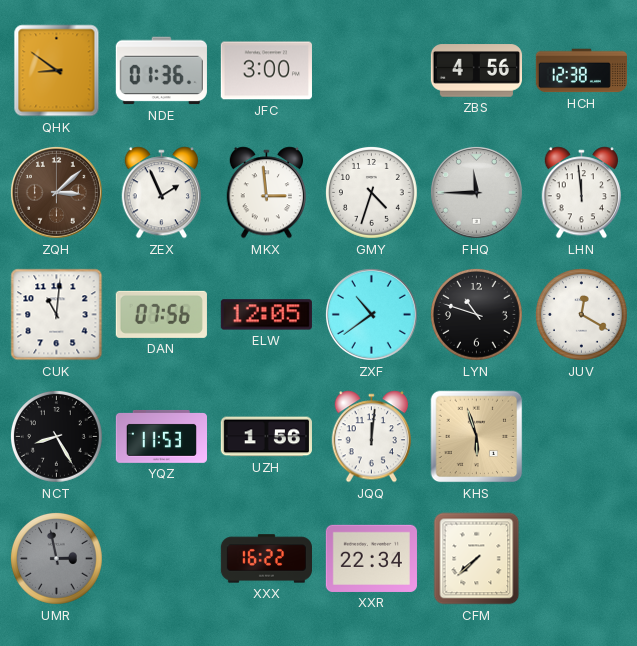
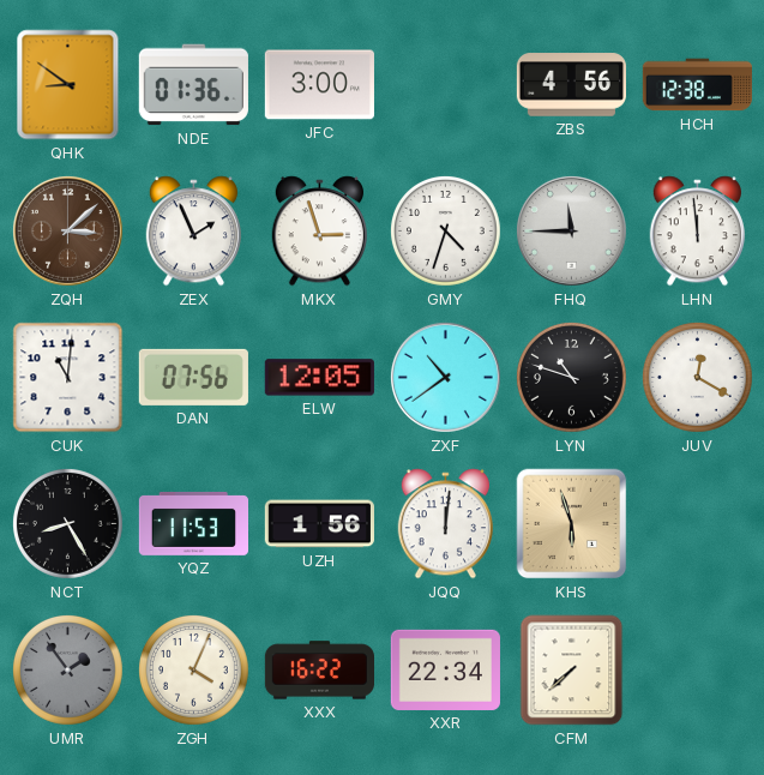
MKX: 2:59 -> 2:57 (319, 232)
UMR: 2:58 -> 1:54 (68, 671)
ZGH: none -> 4:04 (194, 671)
